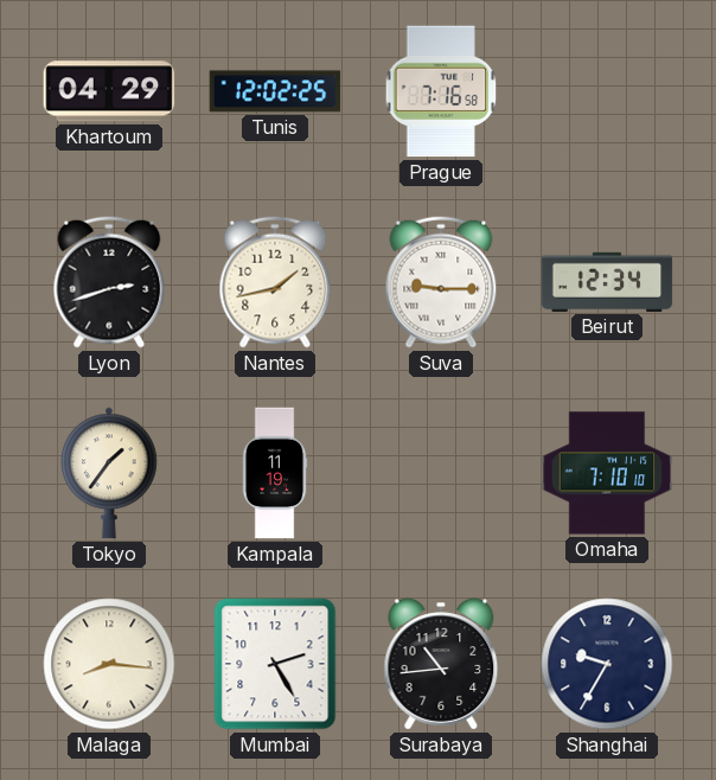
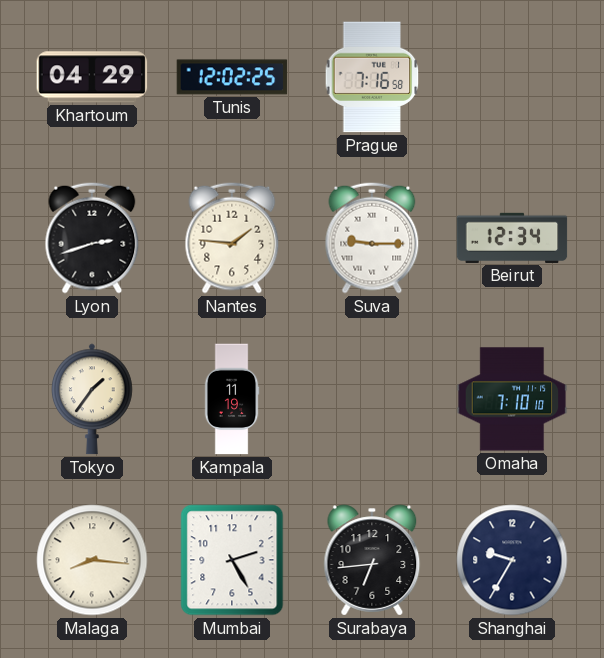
Nantes: 1:43 -> 1:46 (232, 238)
Surabaya: 10:44 -> 6:44 (372, 560)
